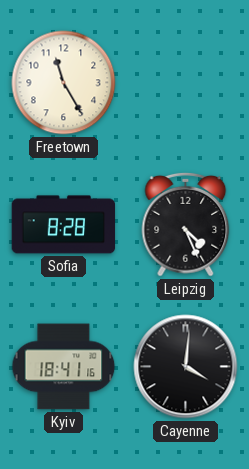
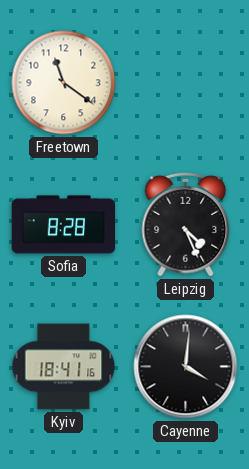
Freetown: 11:25 -> 11:21 (64, 83)
